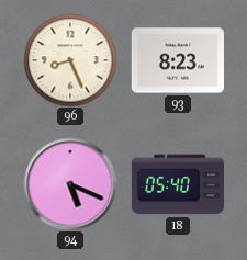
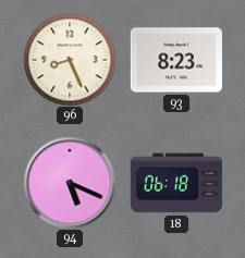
18: 05:40 -> 06:18 (176, 183)
